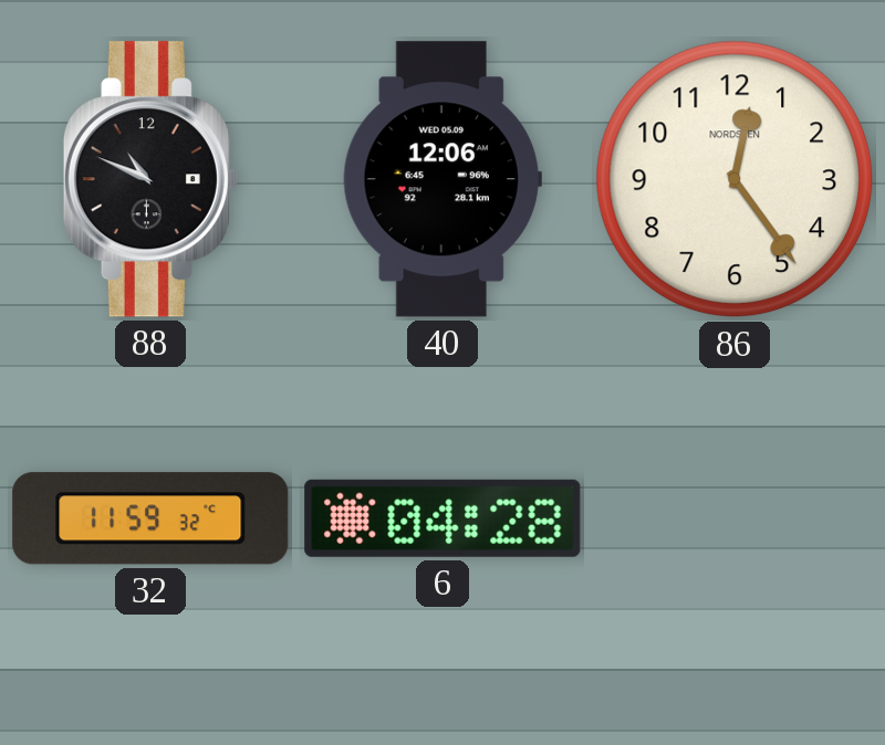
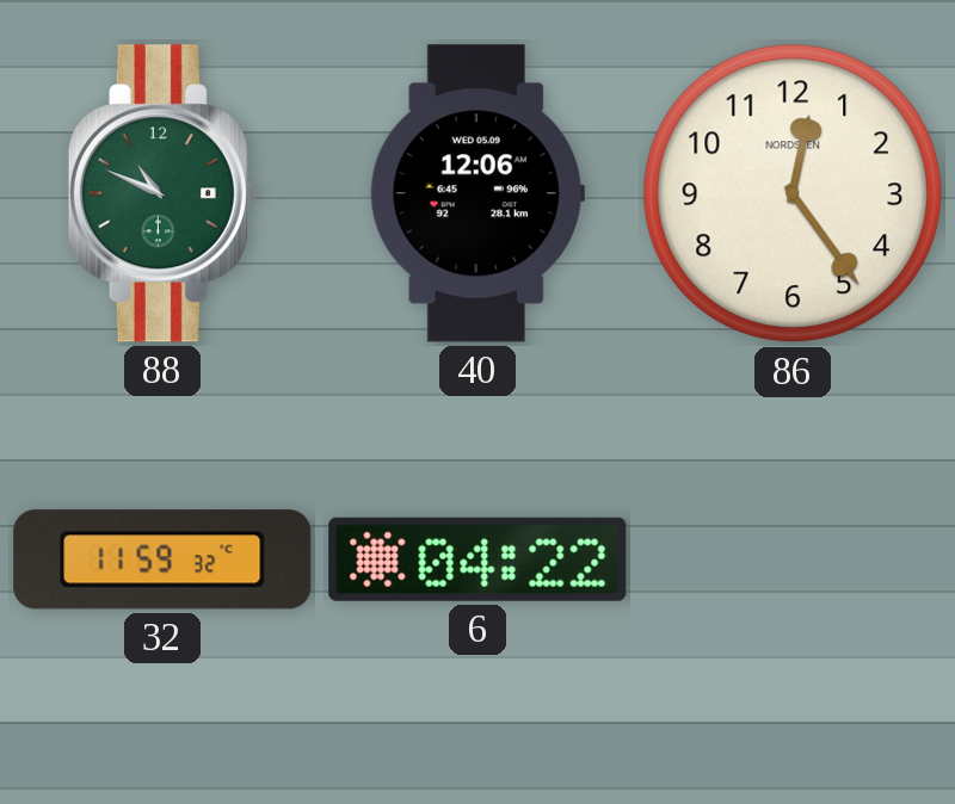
88 dial: black -> green (162, 193)
6: 04:28 -> 04:22 (478, 559)
